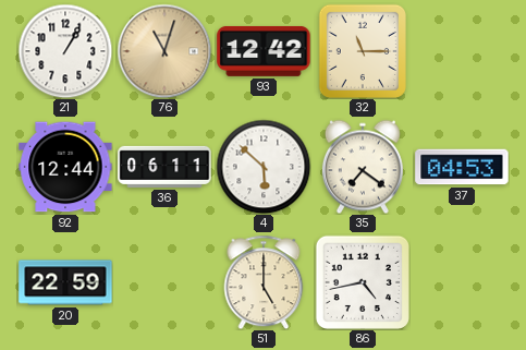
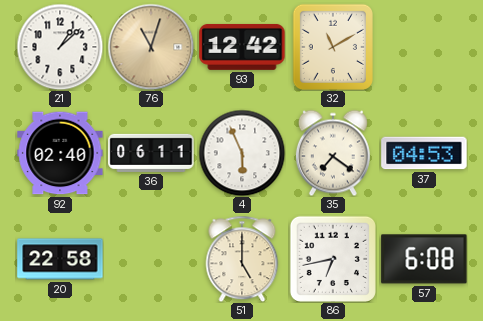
21: 1:05 -> 1:08 (60, 47)
32: 11:15 -> 11:10 (333, 47)
92: 12:44 -> 02:40 (60, 153)
4: 5:52 -> 5:56 (242, 153)
20: 22:59 -> 22:58 (60, 259)
86: 4:43 -> 6:43 (333, 259)
57: none -> 6:08 (424, 259)
